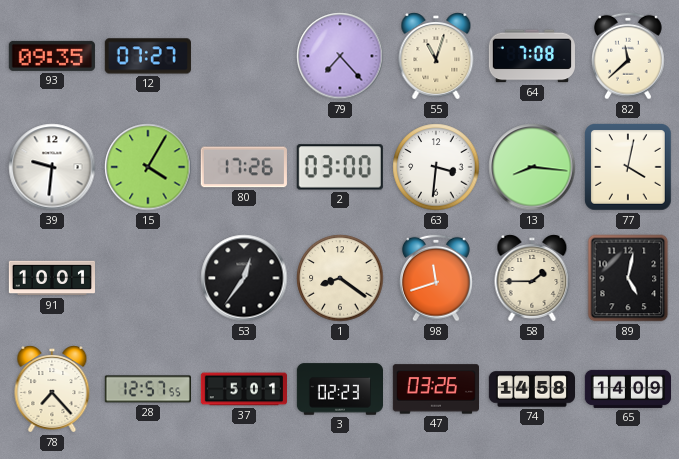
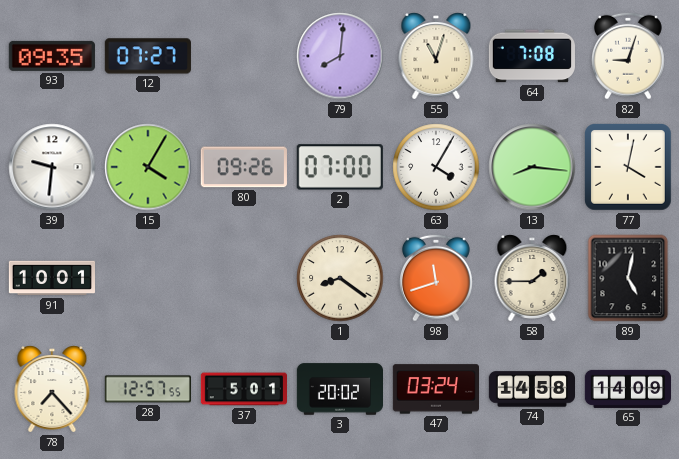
79: 7:23 -> 8:01 (340, 56)
82: 11:38 -> 9:03 (629, 56)
80: 17:26 -> 09:26 (244, 167)
2: 03:00 -> 07:00 (340, 167)
63: 3:31 -> 4:05 (436, 167)
53: 12:36 -> none (244, 278)
3: 02:23 -> 20:02 (339, 389)
47: 03:26 -> 03:24 (435, 389)
